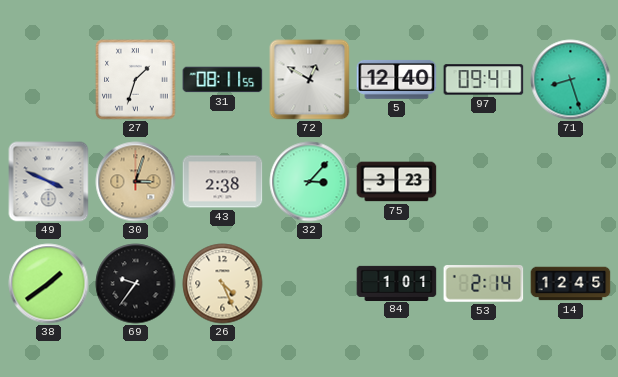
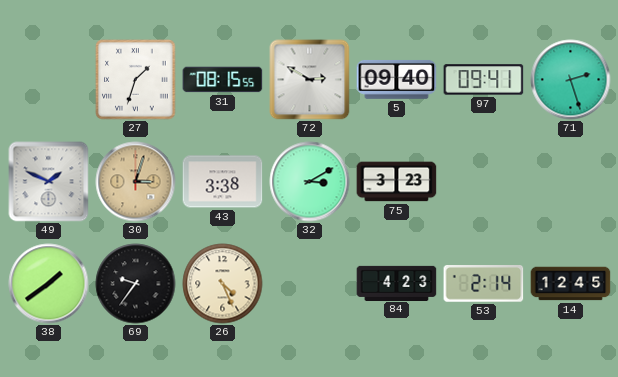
31: 08:11 -> 08:15 (223, 80)
72: 12:50 -> 2:50 (310, 80)
5: 12:40 -> 09:40 (397, 79)
71: 8:27 -> 2:27 (571, 80)
49: 3:49 -> 1:49 (49, 182)
43: 2:38 -> 3:38 (223, 182)
32: 3:07 -> 3:10 (310, 182)
84: 1:01 -> 4:23 (397, 283)
